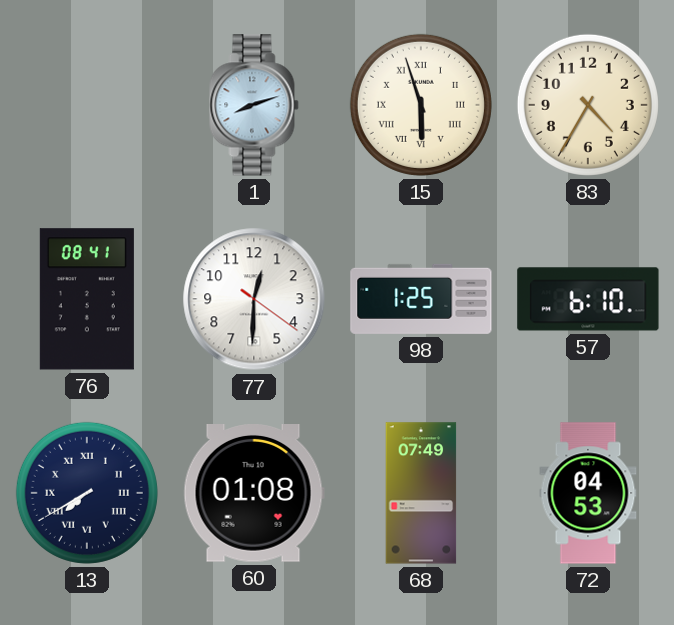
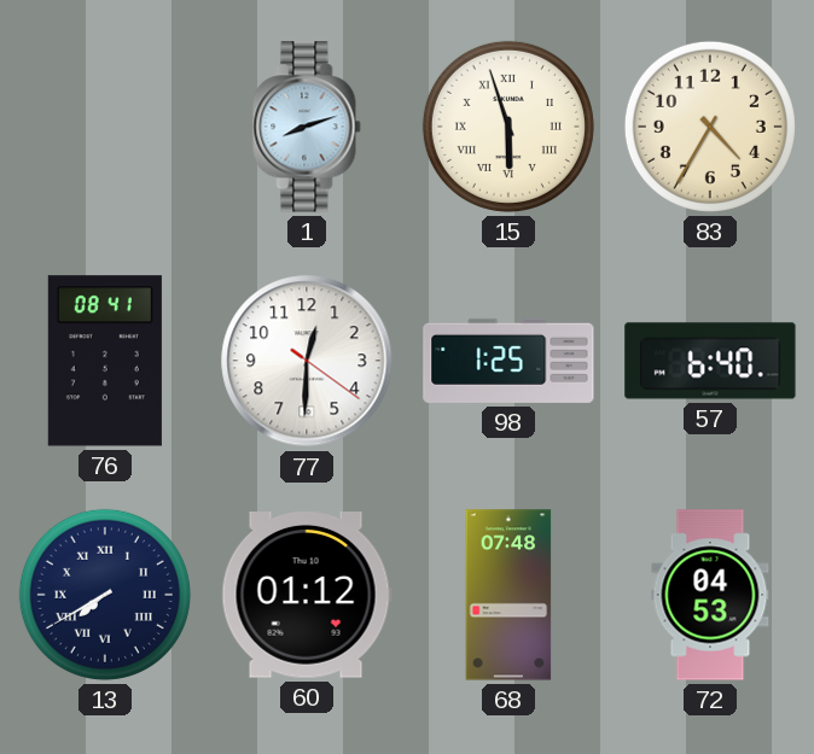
57: 6:10 -> 6:40 (710, 361)
60: 01:08 -> 01:12 (307, 596)
68: 07:49 -> 07:48 (508, 595)
